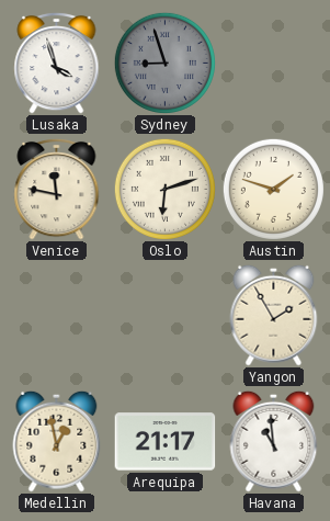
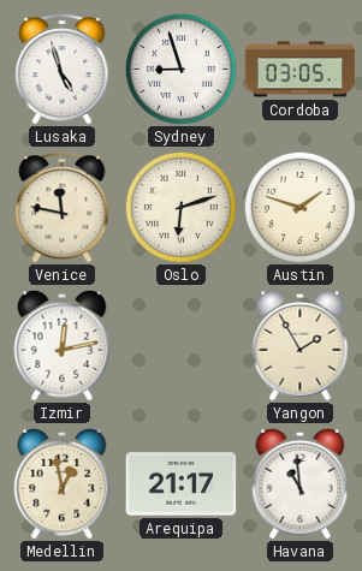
Lusaka: 3:57 -> 4:57 (63, 69)
Sydney dial: grey -> white (180, 69)
Cordoba: none -> 03:05 (301, 70)
Izmir: none -> 12:13 (63, 345)
